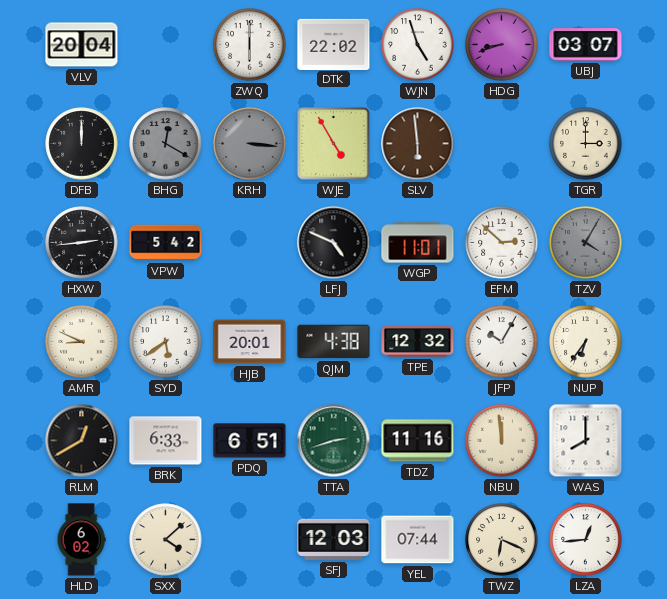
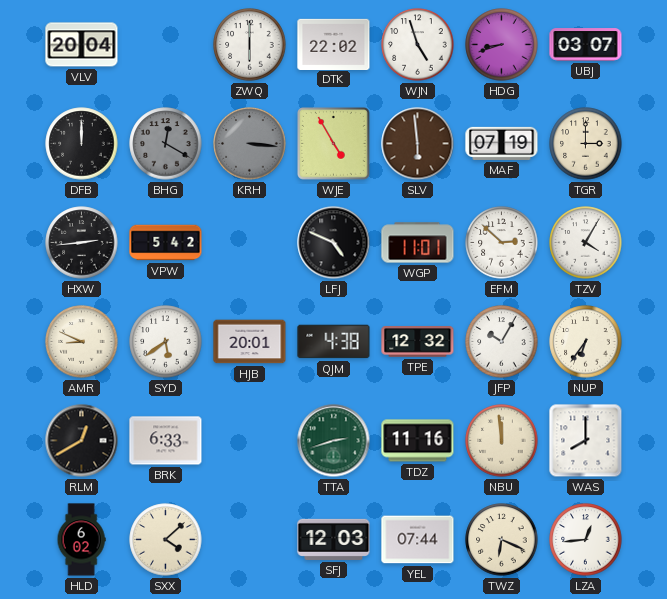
MAF: none -> 07:19 (502, 143)
TZV dial: grey -> white (586, 243)
PDQ: 6:51 -> none (250, 441)
